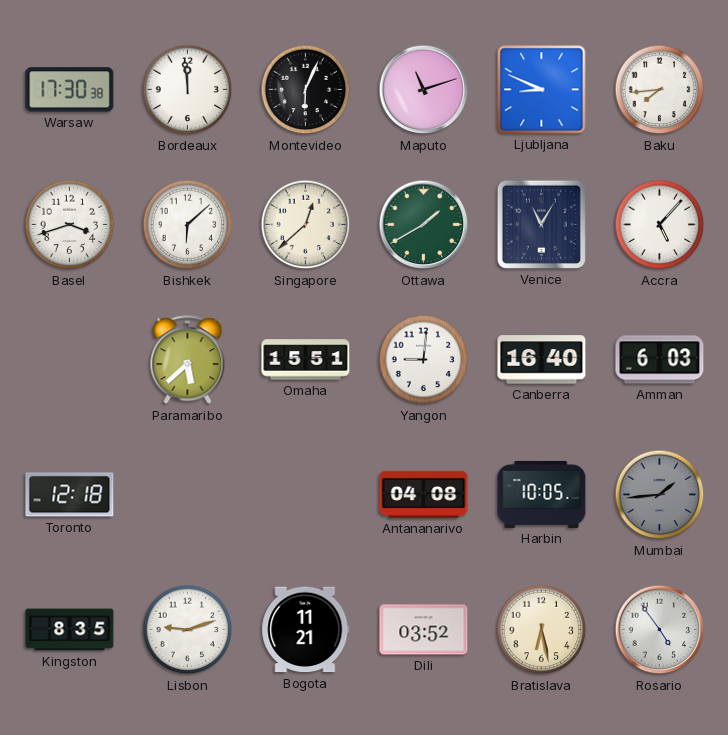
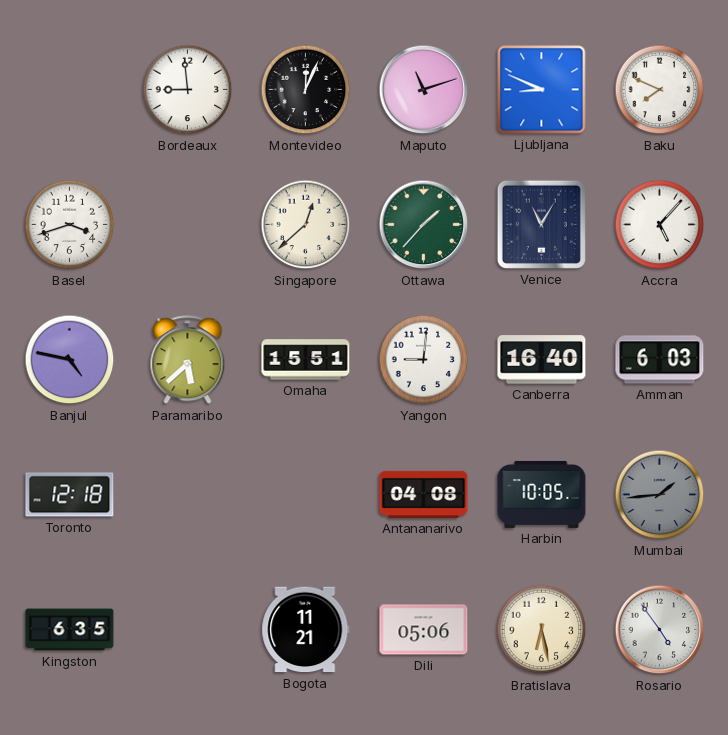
Warsaw: 17:30 -> none (70, 90)
Bordeaux: 11:59 -> 8:59 (188, 90)
Montevideo: 6:04 -> 12:04 (306, 90)
Baku: 7:44 -> 7:49 (660, 90)
Bishkek: 6:08 -> none (188, 225)
Ottawa: 1:40 -> 1:37 (424, 225)
Banjul: none -> 4:47 (70, 360)
Kingston: 8:35 -> 6:35 (70, 630)
Lisbon: 9:12 -> none (188, 630)
Dili: 03:52 -> 05:06 (424, 630)
